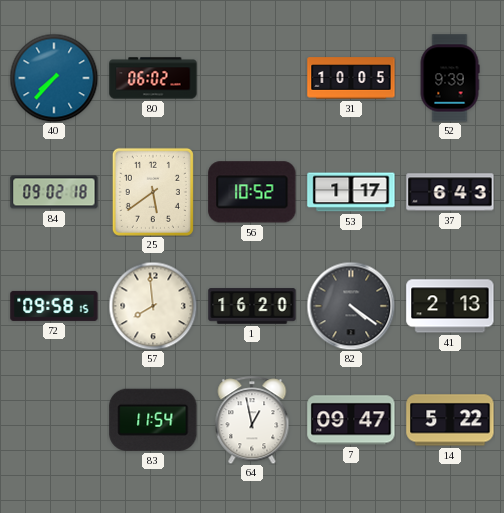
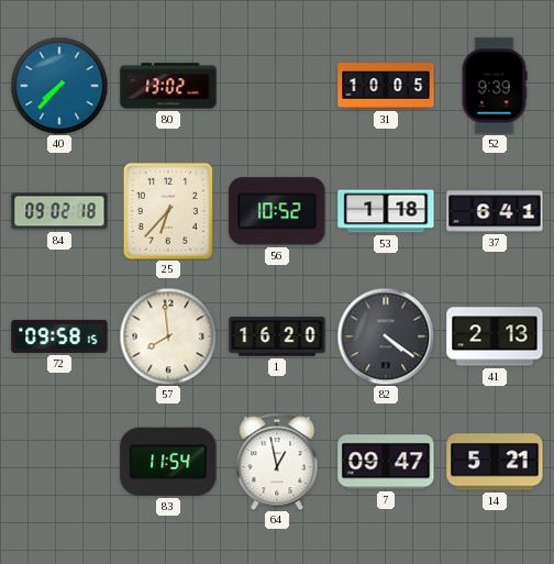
80: 06:02 -> 13:02 (168, 86)
25: 5:39 -> 6:37 (168, 211)
53: 1:17 -> 1:18 (386, 211)
37: 6:43 -> 6:41 (495, 211)
14: 5:22 -> 5:21 (495, 462)
